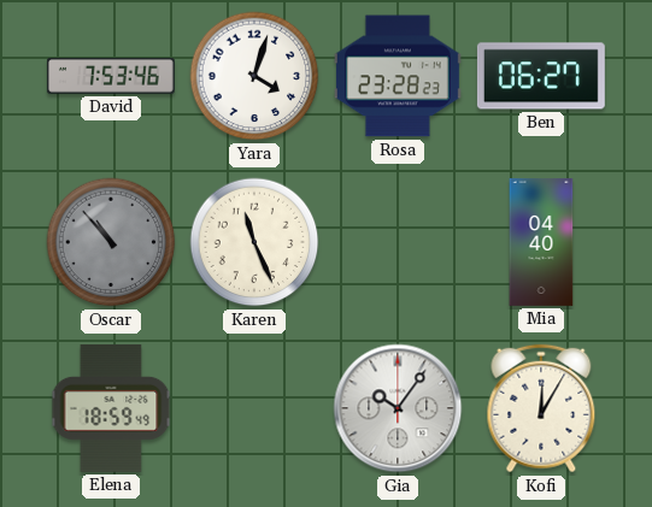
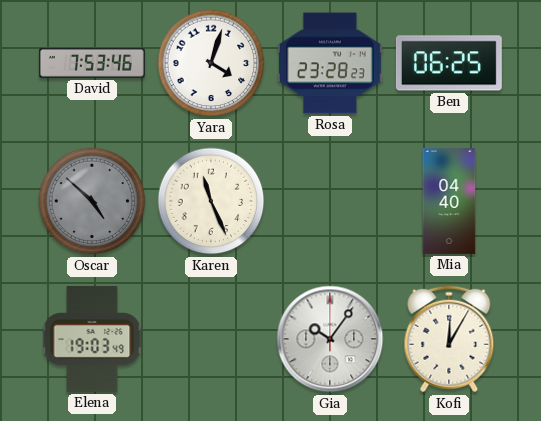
Ben: 06:27 -> 06:25 (449, 63)
Oscar: 10:53 -> 4:52 (92, 201)
Elena: 18:59 -> 19:03 (92, 339)
